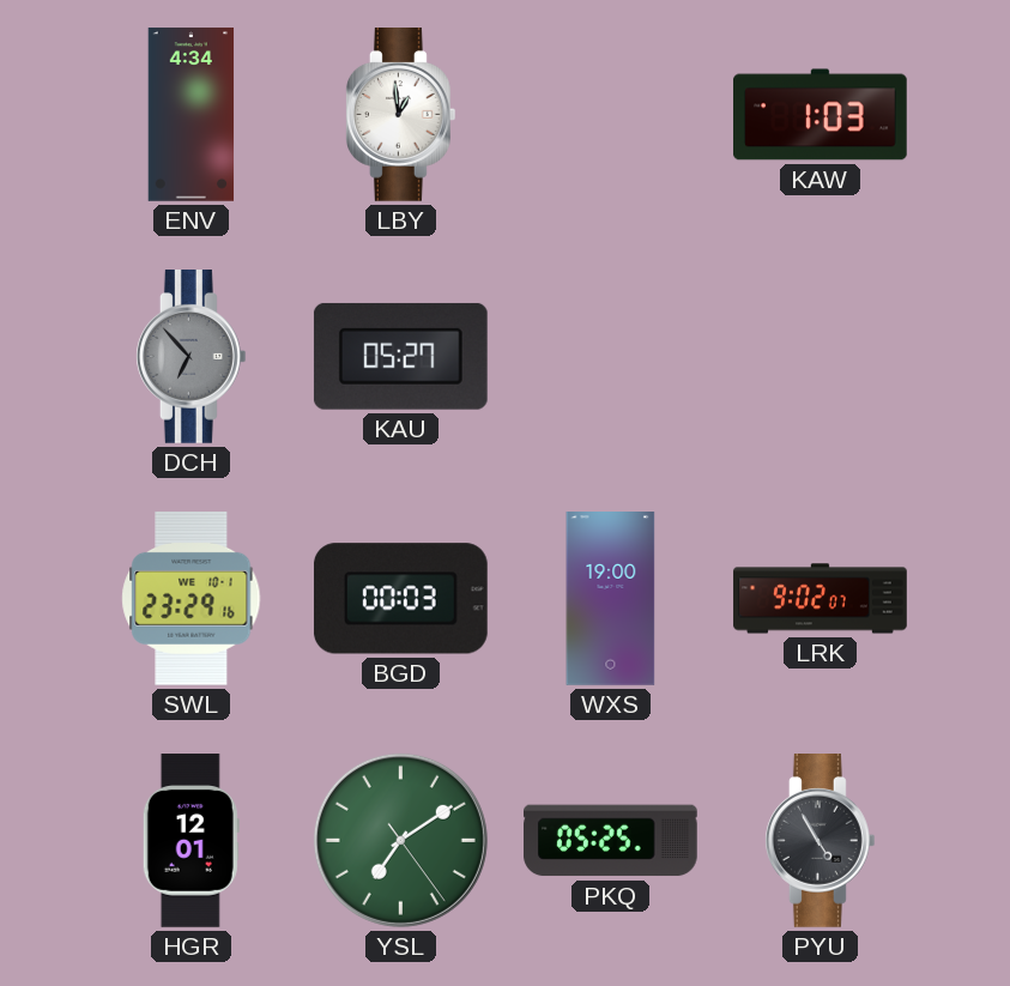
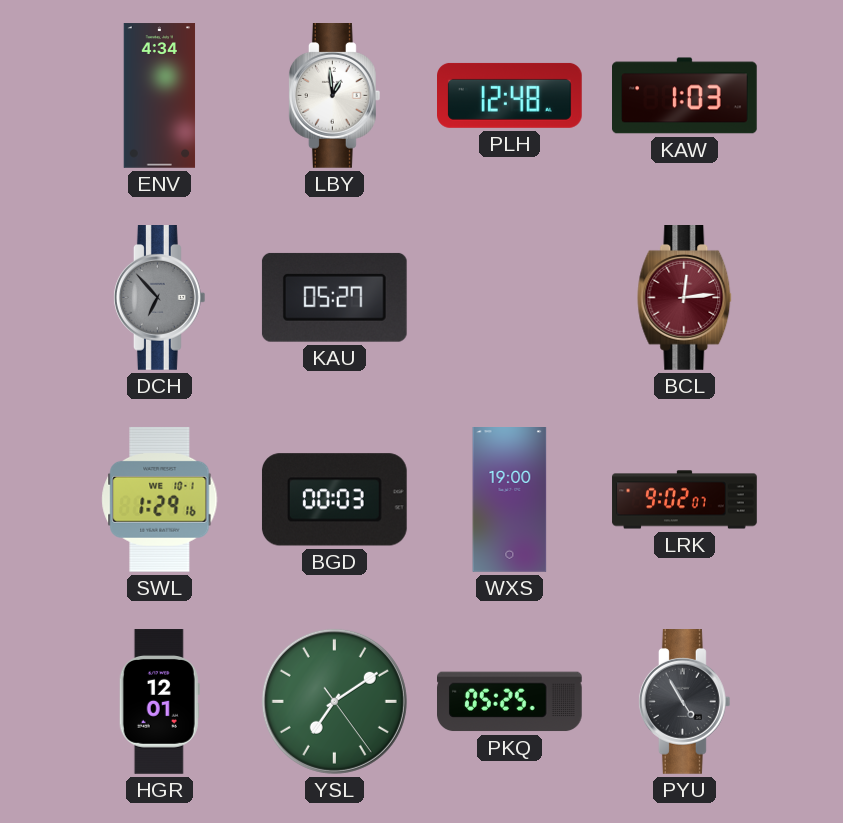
PLH: none -> 12:48 (510, 95)
BCL: none -> 12:14 (685, 298)
SWL: 23:29 -> 1:29 (160, 499)
